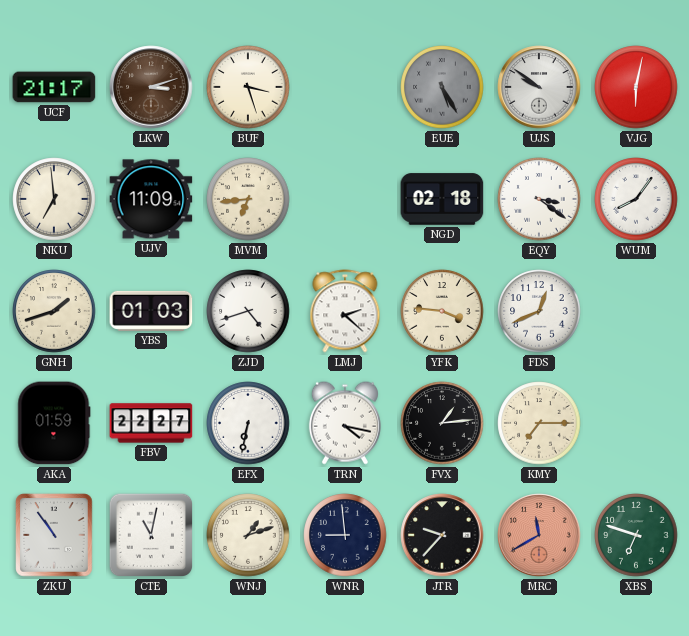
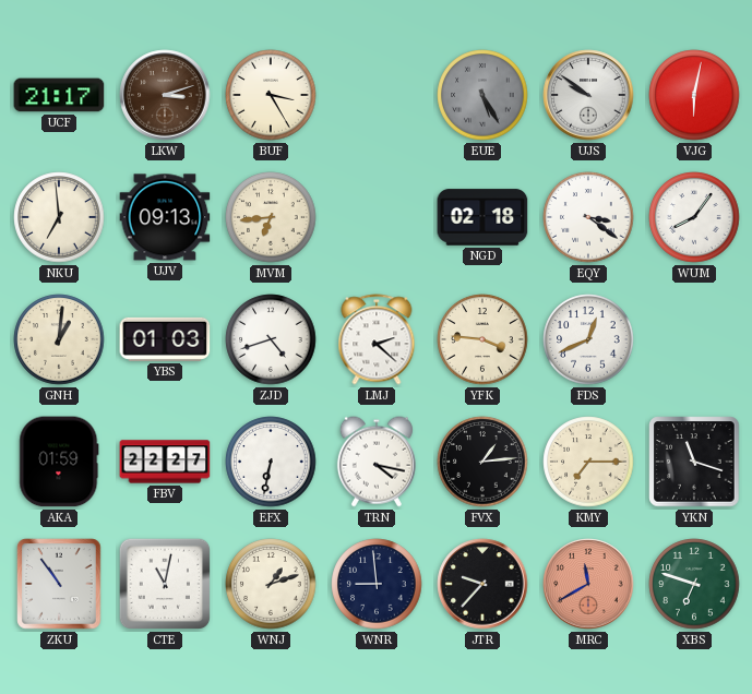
BUF: 3:27 -> 3:25 (271, 95)
UJV: 11:09 -> 09:13 (165, 217)
GNH: 1:42 -> 1:01 (59, 339)
YKN: none -> 11:18 (694, 462)
